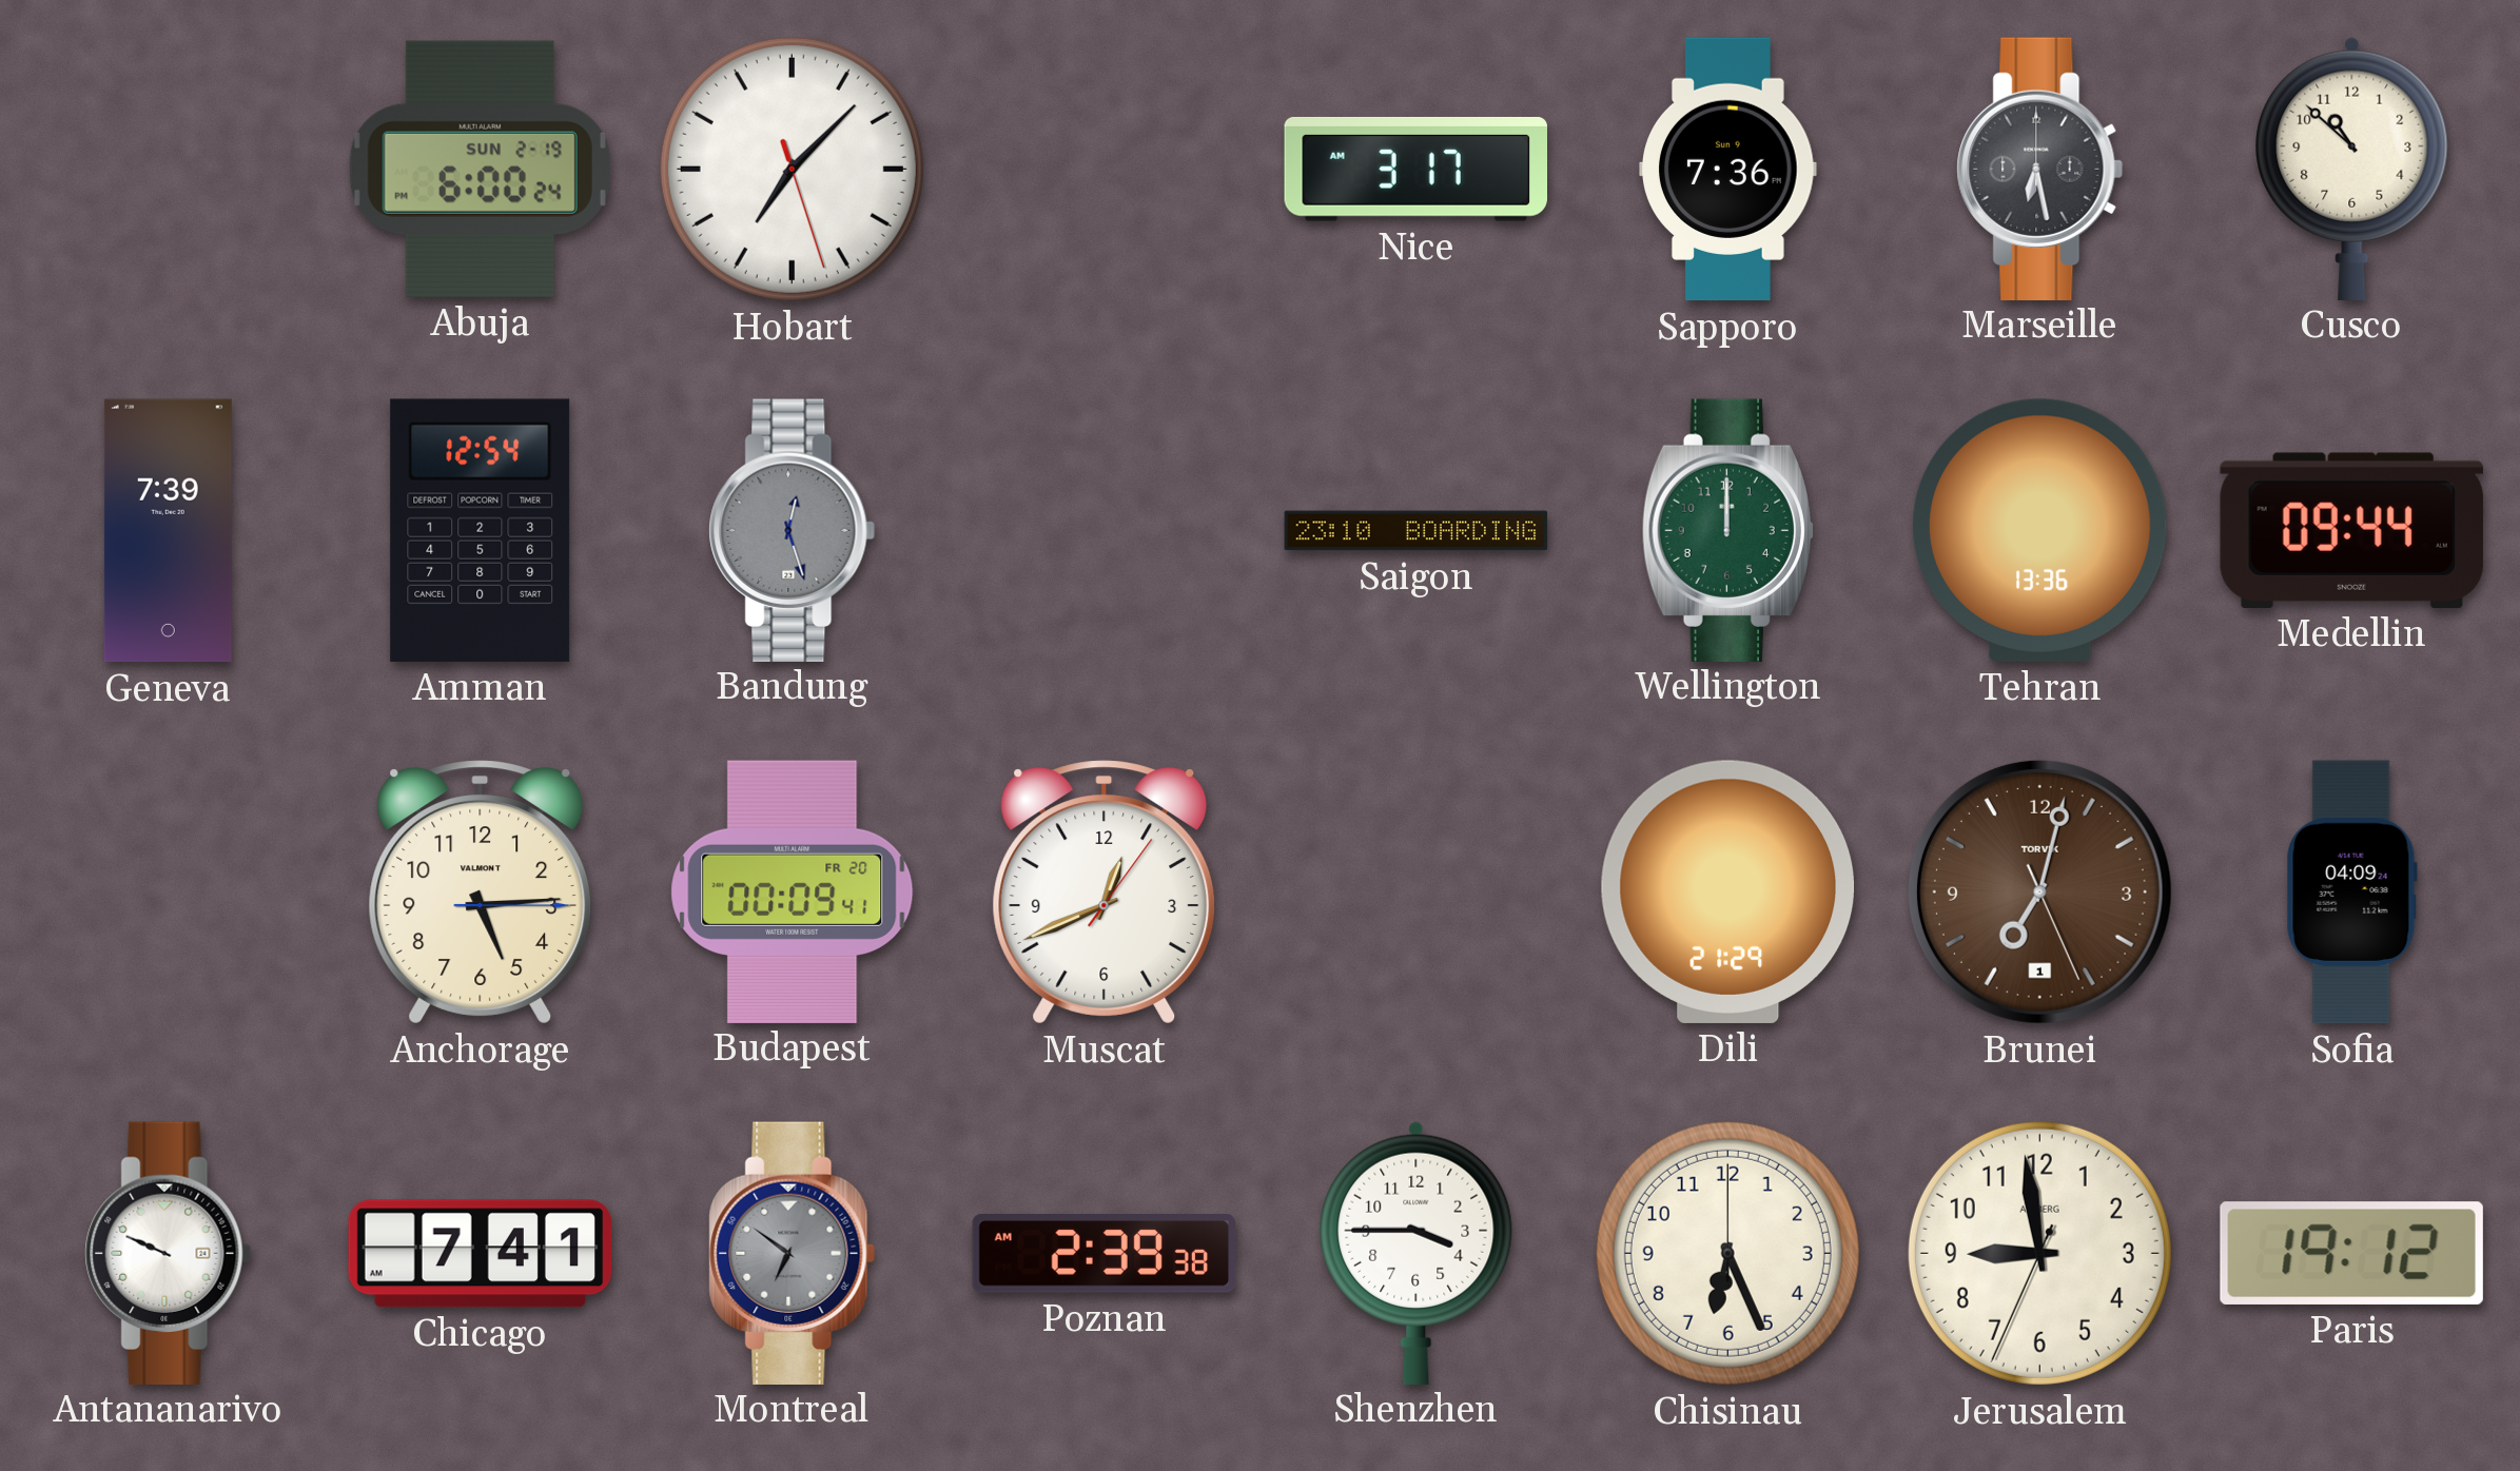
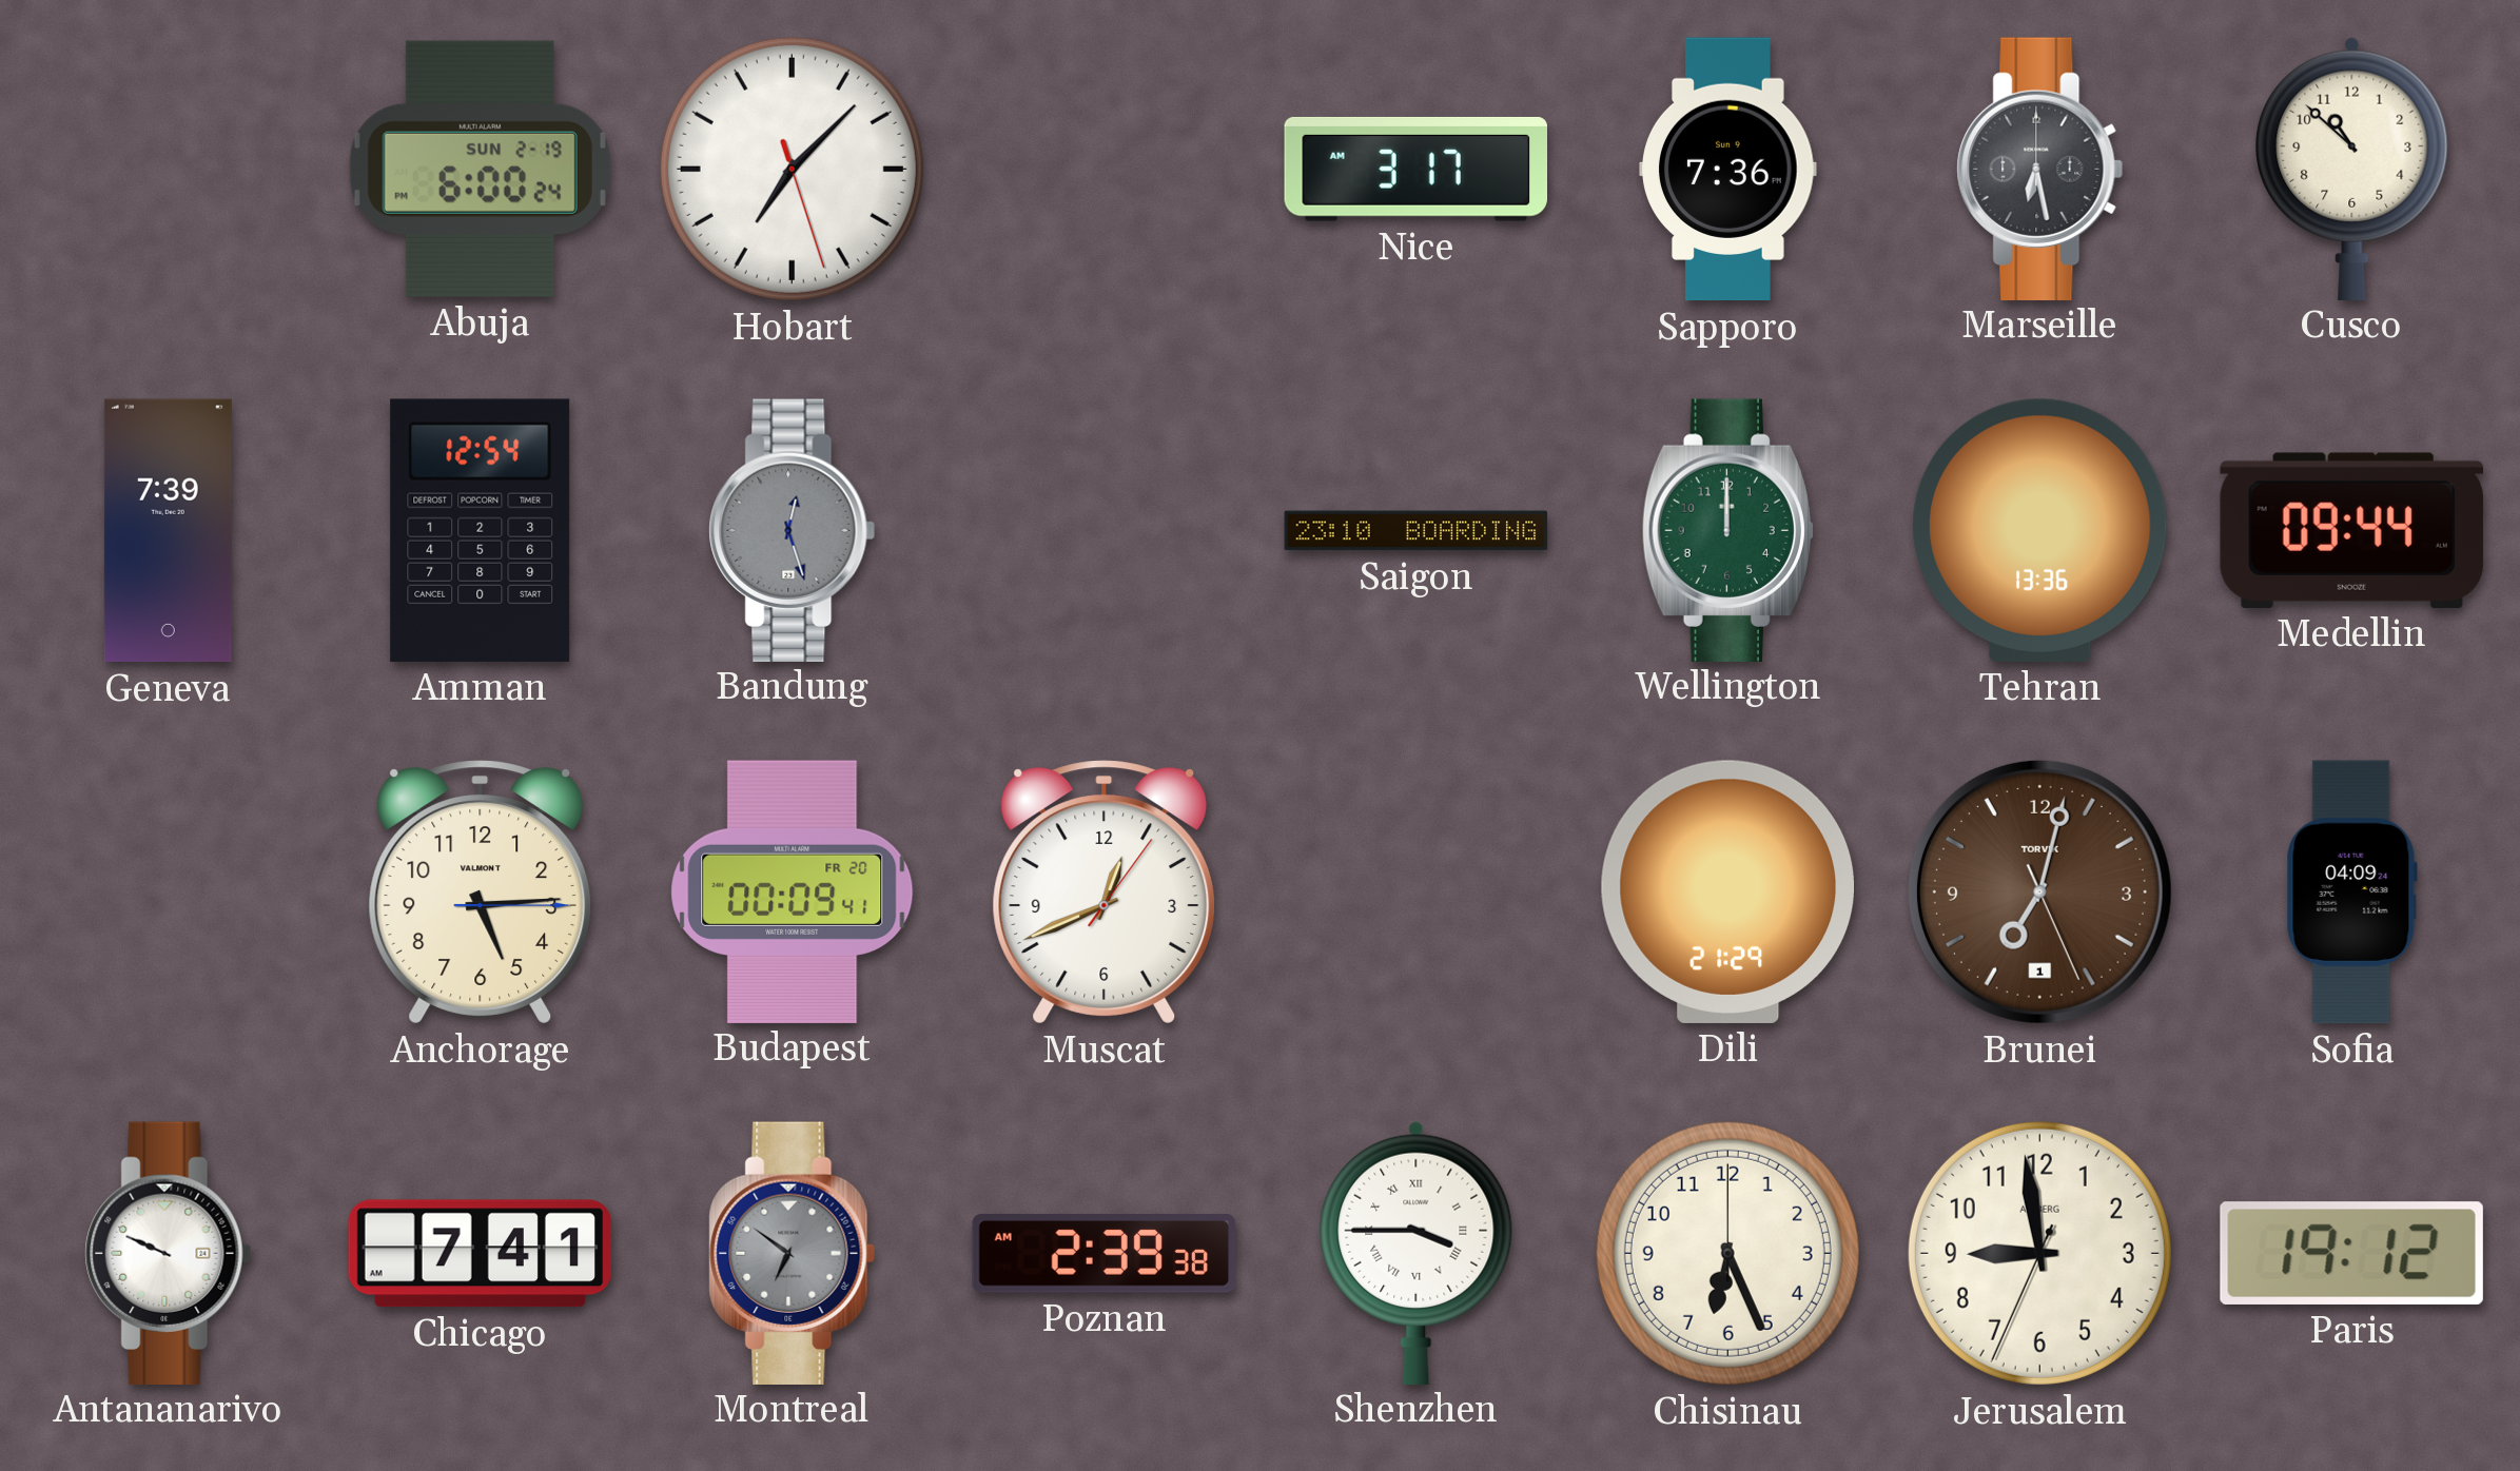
Shenzhen numerals: Arabic -> Roman (1417, 1252)
